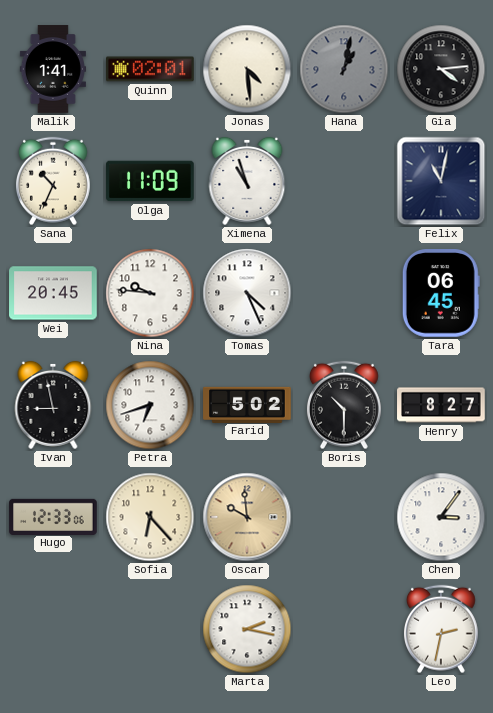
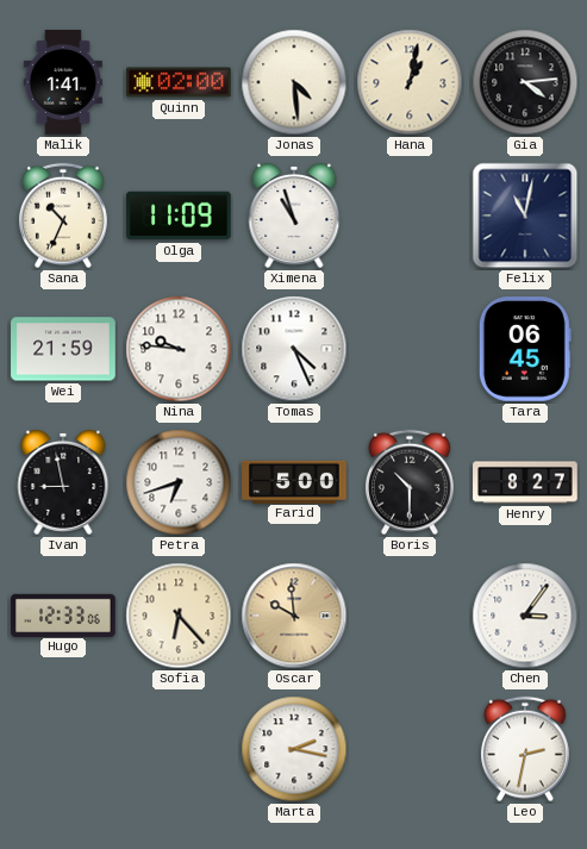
Quinn: 02:01 -> 02:00 (179, 82)
Hana dial: grey -> cream (410, 82)
Wei: 20:45 -> 21:59 (63, 349)
Farid: 5:02 -> 5:00 (294, 481)
